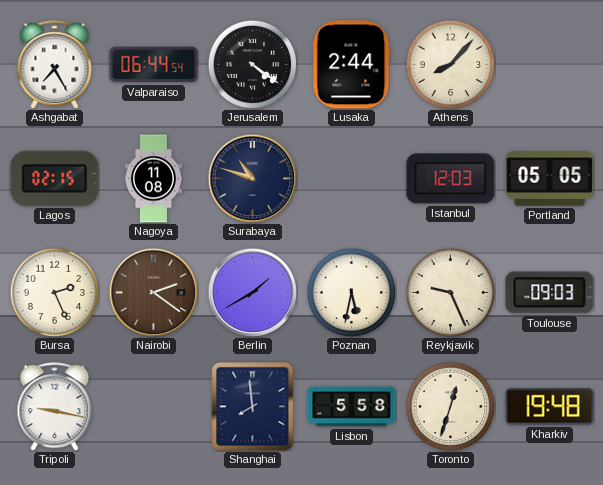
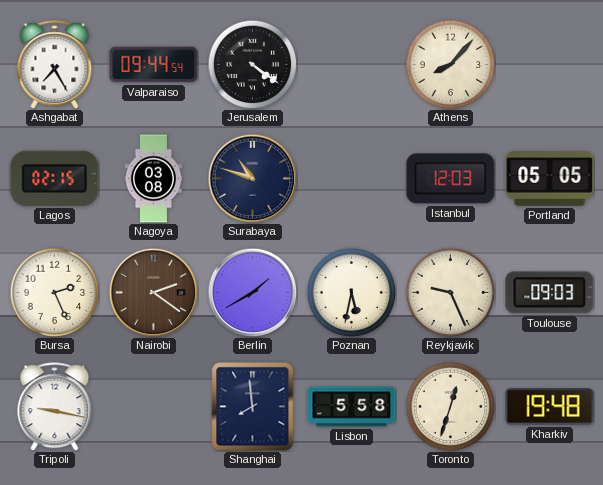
Valparaiso: 06:44 -> 09:44 (154, 65)
Lusaka: 2:44 -> none (352, 65)
Nagoya: 11:08 -> 03:08 (153, 179)
